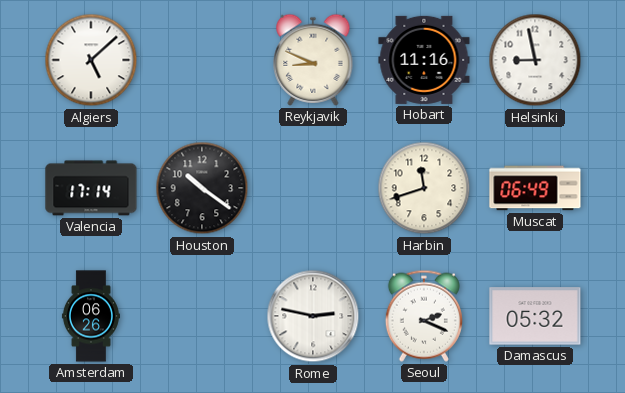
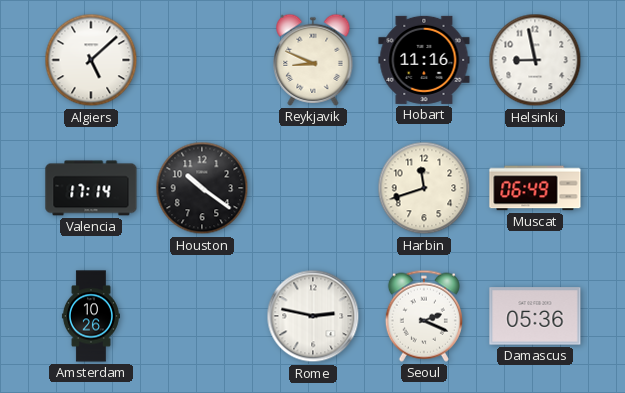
Amsterdam: 06:26 -> 10:26 (91, 316)
Damascus: 05:32 -> 05:36 (535, 316)
